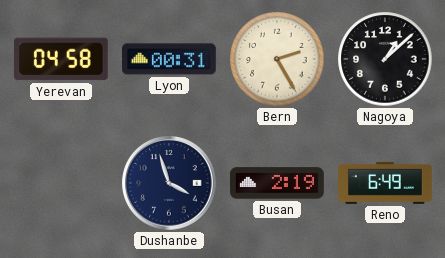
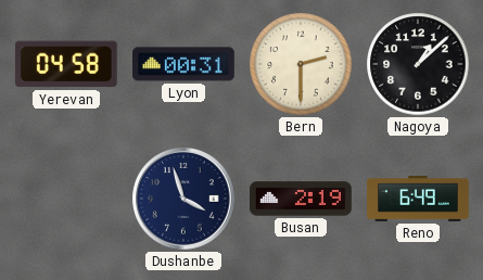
Bern: 2:25 -> 2:30 (301, 64)
